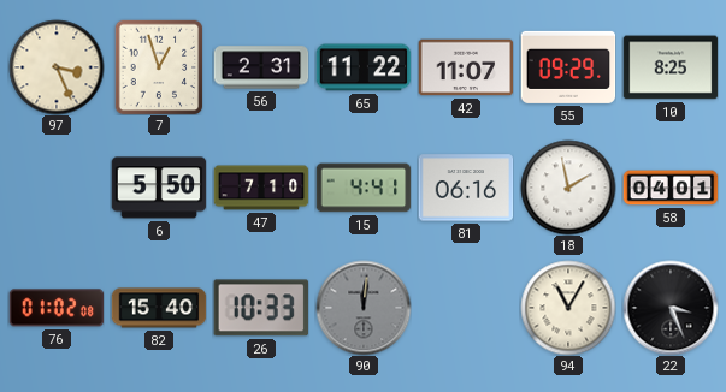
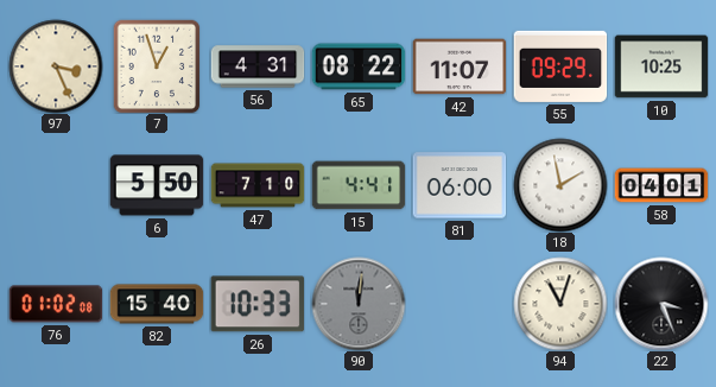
56: 2:31 -> 4:31 (258, 66)
65: 11:22 -> 08:22 (359, 66)
10: 8:25 -> 10:25 (661, 66)
81: 06:16 -> 06:00 (460, 185)
94: 11:05 -> 11:03 (560, 304)
